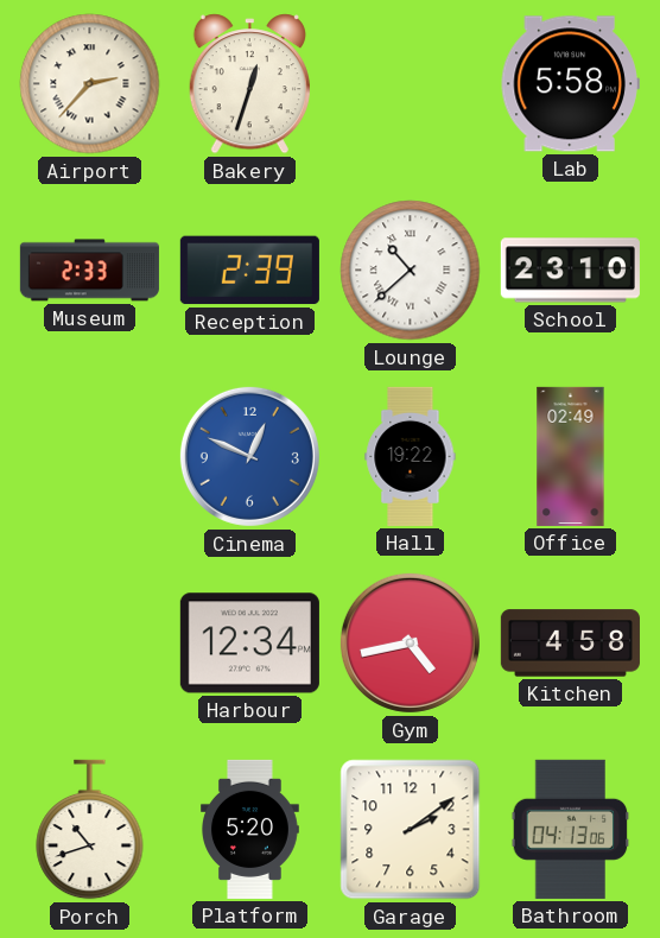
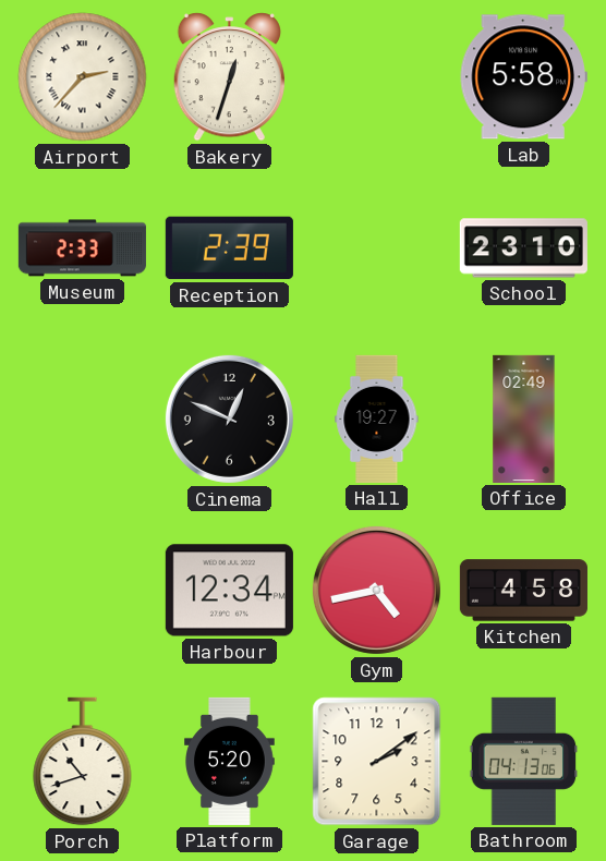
Lounge: 10:38 -> none (411, 271)
Cinema dial: blue -> black (229, 419)
Hall: 19:22 -> 19:27 (377, 419)
